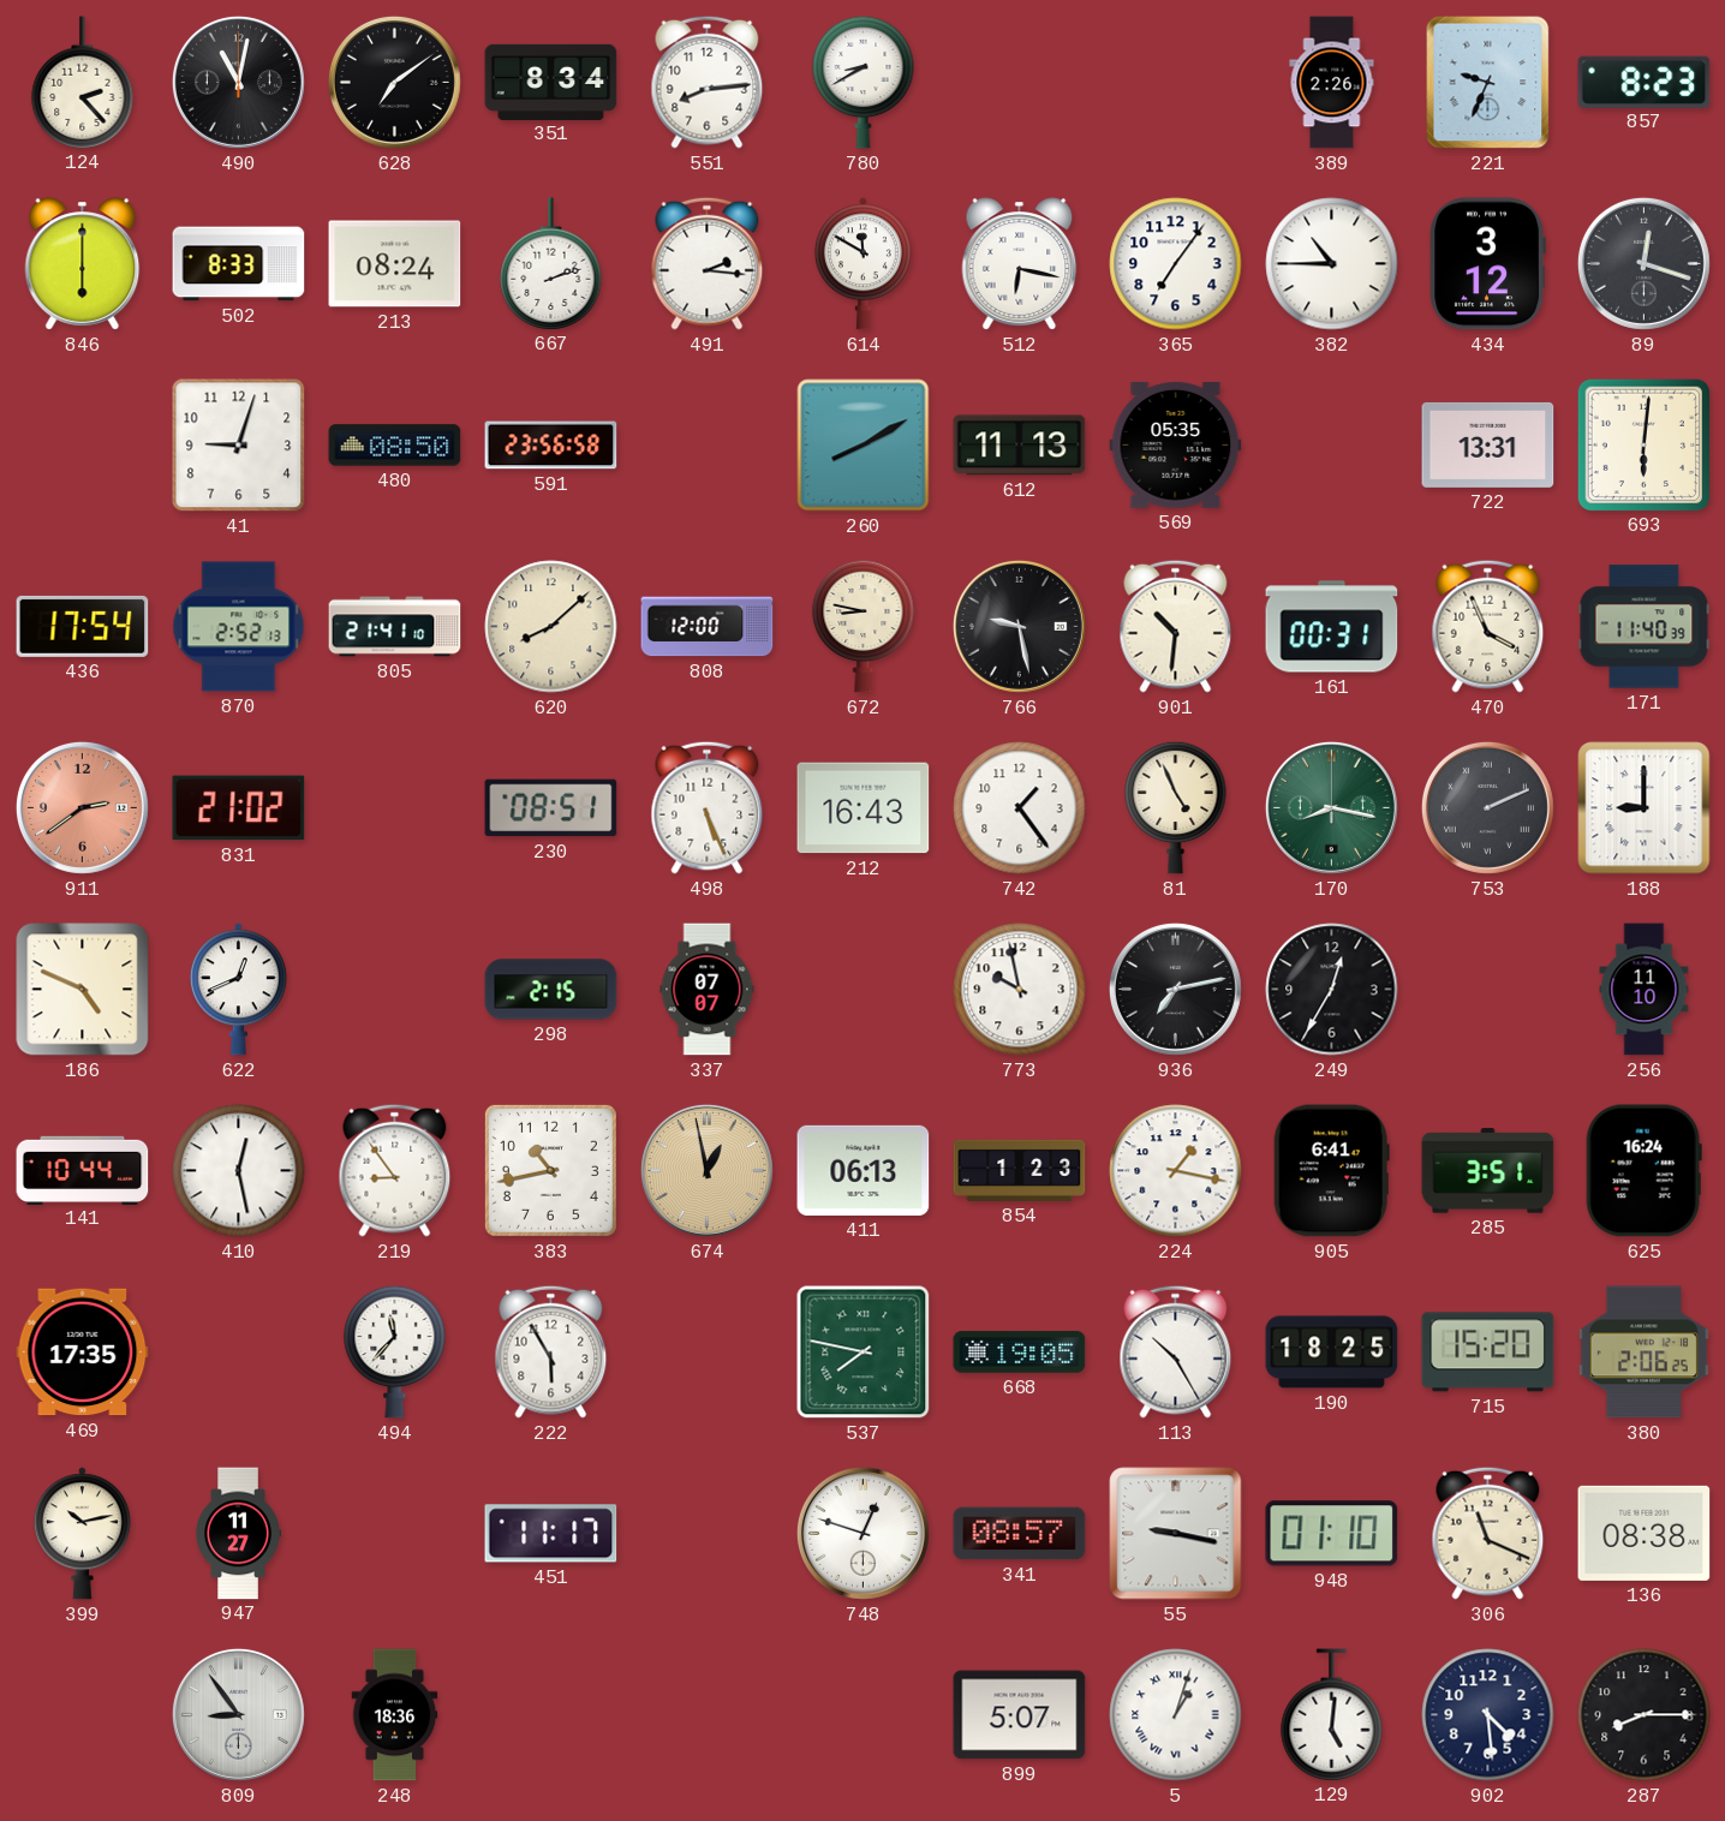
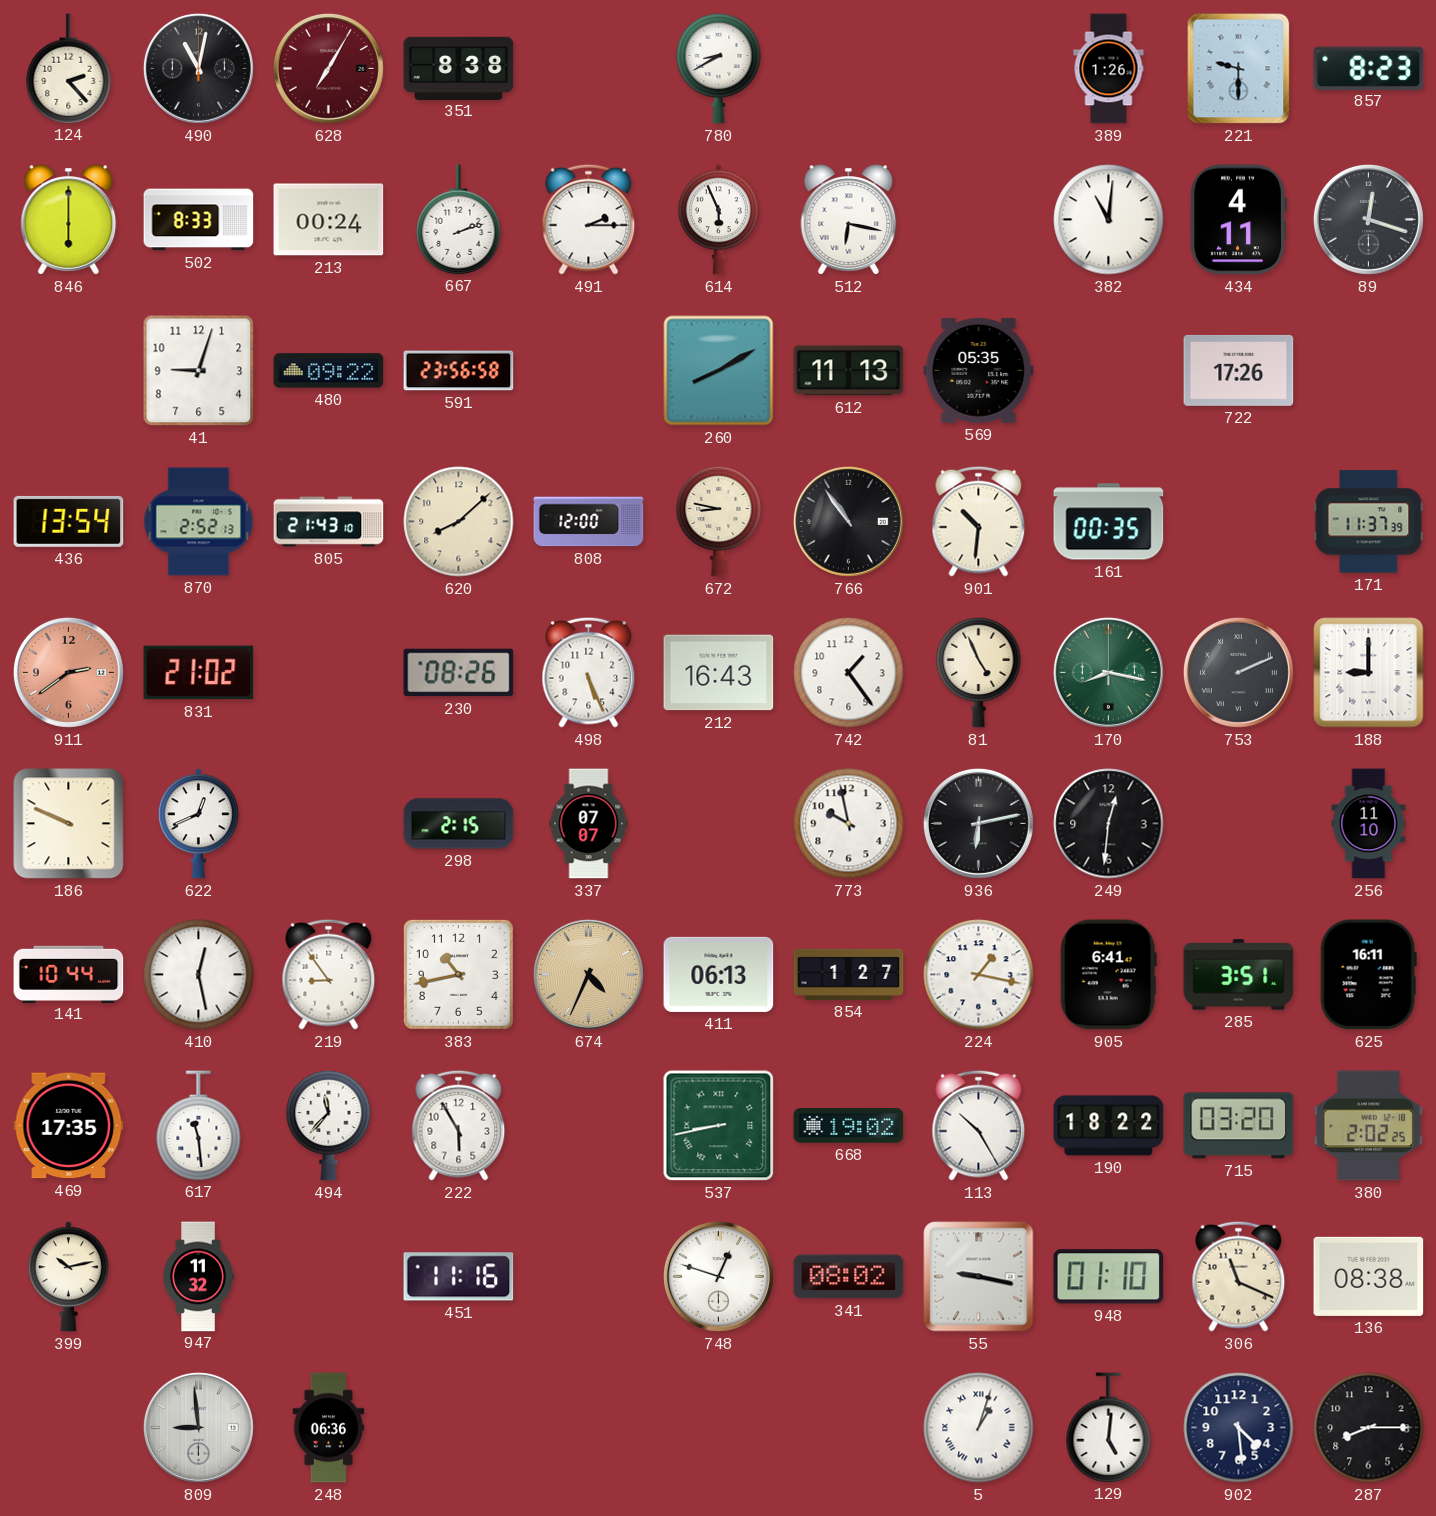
628: 7:09 -> 7:05 (328, 68)
628 dial: black -> burgundy (328, 68)
351: 8:34 -> 8:38 (459, 68)
551: 8:14 -> none (708, 82)
389: 2:26 -> 1:26 (1109, 69)
221: 9:34 -> 9:30 (1239, 69)
213: 08:24 -> 00:24 (329, 220)
491: 2:16 -> 2:15 (589, 219)
614: 11:50 -> 5:56 (718, 220)
365: 7:06 -> none (1176, 264)
382: 10:45 -> 11:01 (1109, 220)
434: 3:12 -> 4:11 (1238, 220)
480: 08:50 -> 09:22 (329, 371)
722: 13:31 -> 17:26 (1239, 370)
693: 6:01 -> none (1643, 444)
436: 17:54 -> 13:54 (69, 521)
805: 21:41 -> 21:43 (329, 522)
766: 9:28 -> 10:54 (848, 521)
161: 00:31 -> 00:35 (1109, 522)
470: 3:56 -> none (1488, 626)
171: 11:40 -> 11:37 (1369, 522)
230: 08:51 -> 08:26 (459, 673)
186: 4:49 -> 9:49 (69, 824)
936: 7:13 -> 6:13 (978, 823)
249: 12:35 -> 12:31 (1109, 824)
674: 12:58 -> 4:34 (588, 974)
854: 1:23 -> 1:27 (849, 974)
625: 16:24 -> 16:11 (1368, 975)
617: none -> 11:29 (199, 1125)
537: 7:47 -> 8:43 (719, 1126)
668: 19:05 -> 19:02 (849, 1126)
190: 18:25 -> 18:22 (1109, 1126)
715: 15:20 -> 03:20 (1239, 1126)
380: 2:06 -> 2:02 (1368, 1126)
947: 11:27 -> 11:32 (198, 1277)
451: 11:17 -> 11:16 (459, 1277)
341: 08:57 -> 08:02 (849, 1277)
809: 8:54 -> 8:59 (198, 1427)
248: 18:36 -> 06:36 (329, 1428)
899: 5:07 -> none (1020, 1715)
